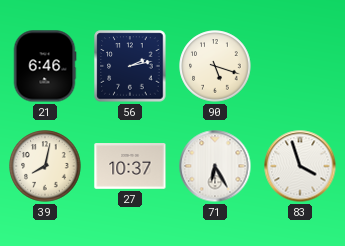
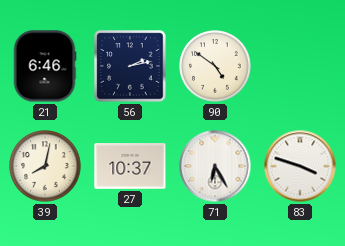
90: 5:18 -> 4:51 (215, 66)
83: 3:57 -> 3:48 (300, 166)
